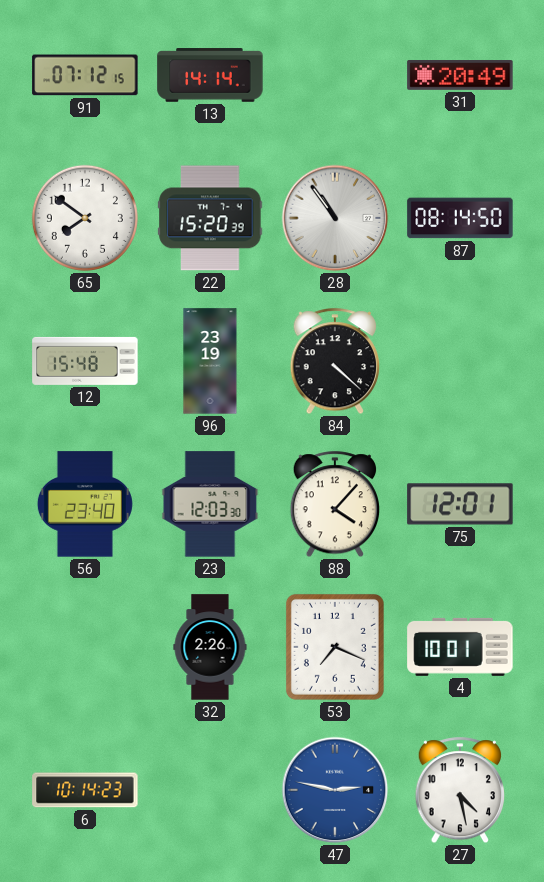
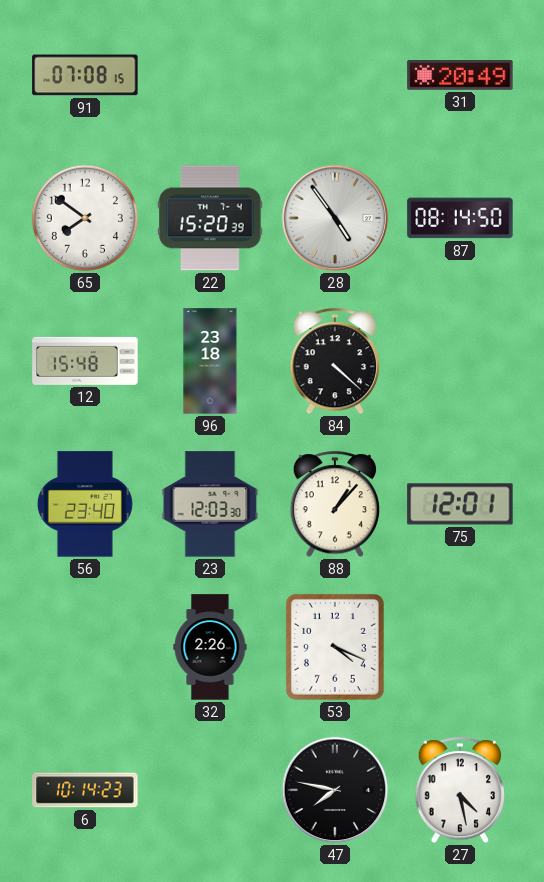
91: 07:12 -> 07:08 (85, 75)
13: 14:14 -> none (210, 75)
28: 10:54 -> 4:54 (335, 218)
96: 23:19 -> 23:18 (210, 361)
88: 4:07 -> 1:07 (334, 505)
53: 7:19 -> 4:19 (335, 647)
4: 10:01 -> none (460, 647)
47: 2:47 -> 7:47 (335, 790)
47 dial: blue -> black (335, 790)
